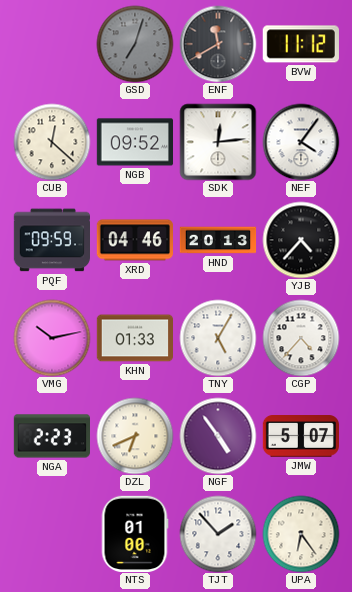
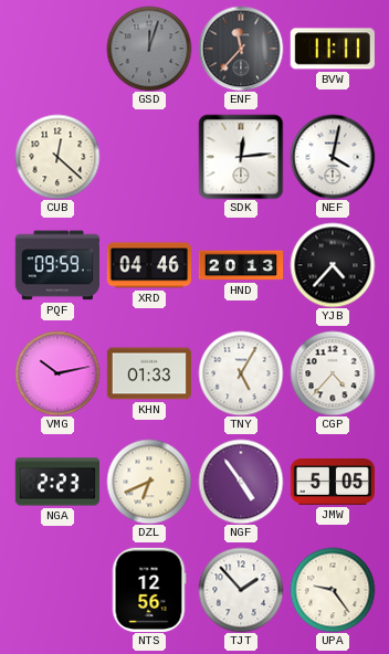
GSD: 7:03 -> 12:03 (149, 49)
ENF: 11:40 -> 11:37 (241, 49)
BVW: 11:12 -> 11:11 (333, 49)
NGB: 09:52 -> none (134, 142)
NEF: 4:06 -> 4:02 (333, 157)
JMW: 5:07 -> 5:05 (332, 483)
NTS: 01:00 -> 12:56 (149, 589)
UPA: 6:24 -> 9:24 (333, 590)
